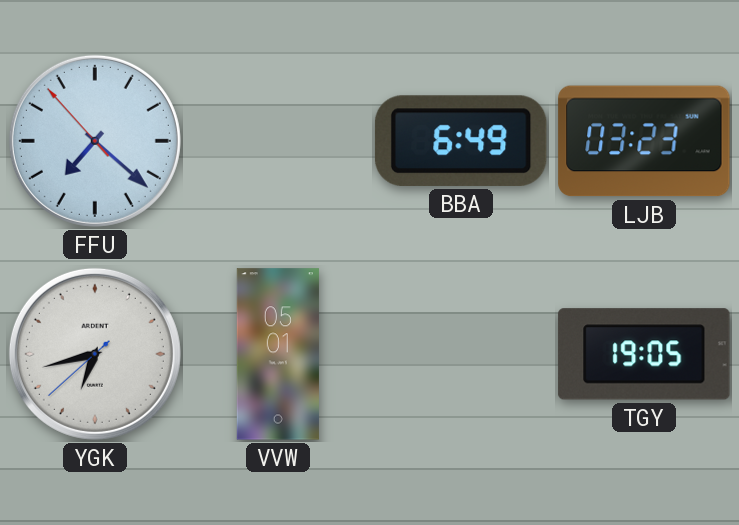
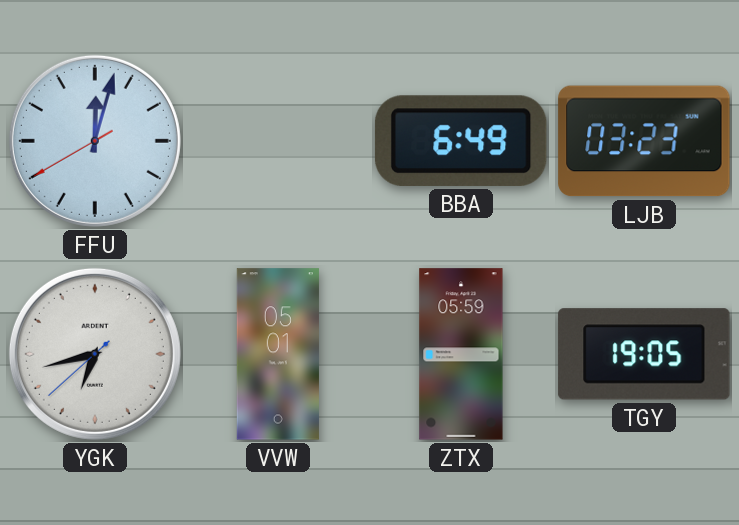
FFU: 7:21 -> 12:02 (95, 141)
ZTX: none -> 05:59 (461, 354)
